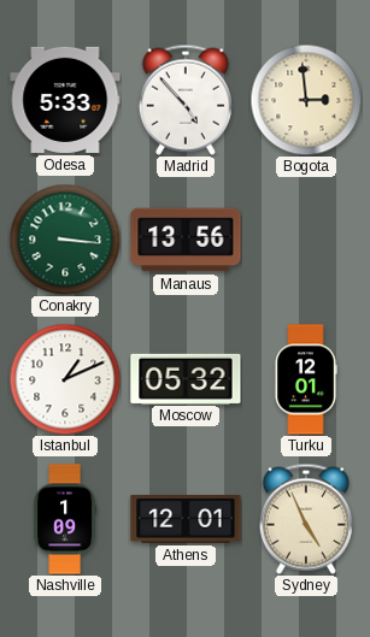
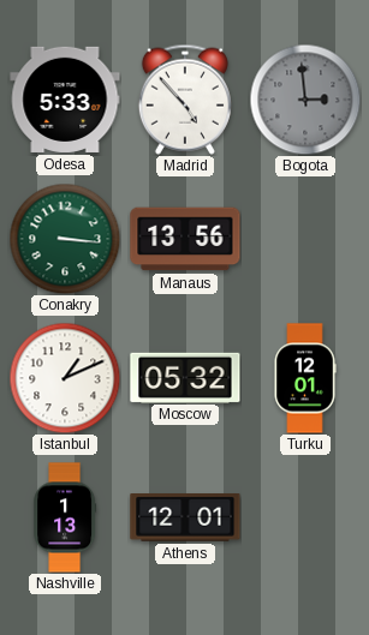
Bogota dial: cream -> grey (305, 100)
Nashville: 1:09 -> 1:13 (65, 517)
Sydney: 4:56 -> none (306, 519)
